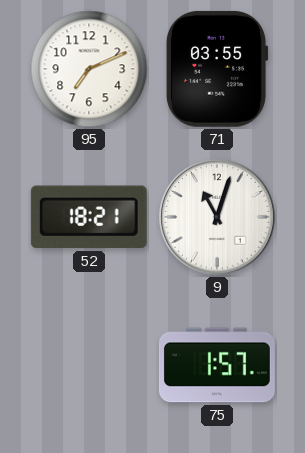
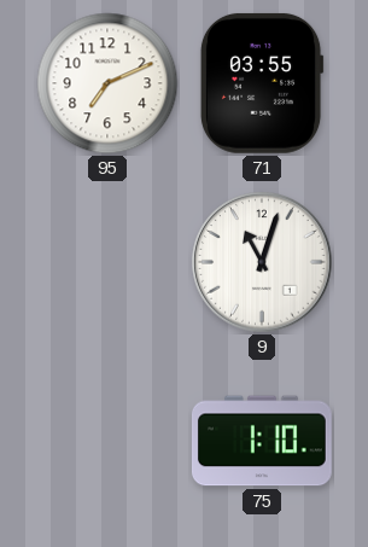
52: 18:21 -> none (89, 217)
75: 1:57 -> 1:10 (262, 441)
